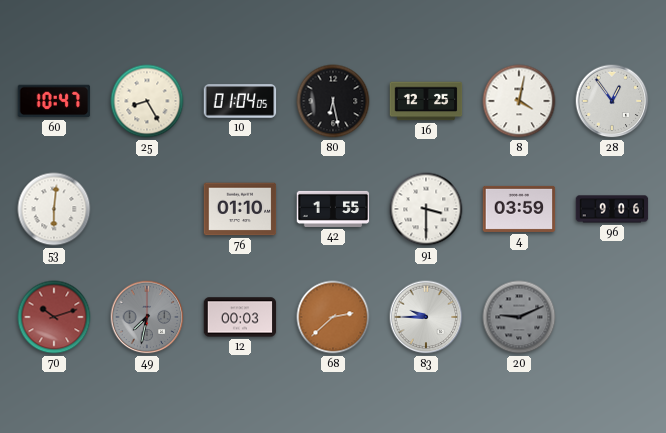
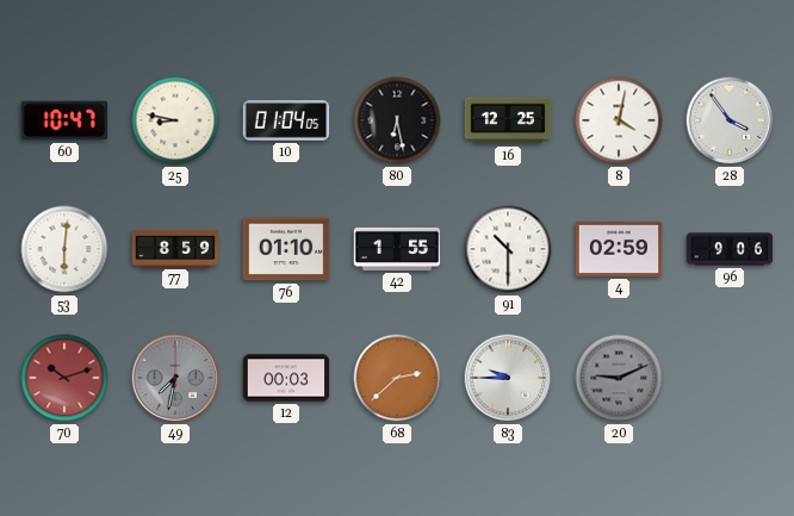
25: 8:25 -> 8:47 (175, 120)
28: 12:54 -> 3:54 (730, 120)
77: none -> 8:59 (175, 248)
91: 3:30 -> 10:30 (508, 249)
4: 03:59 -> 02:59 (619, 249)
